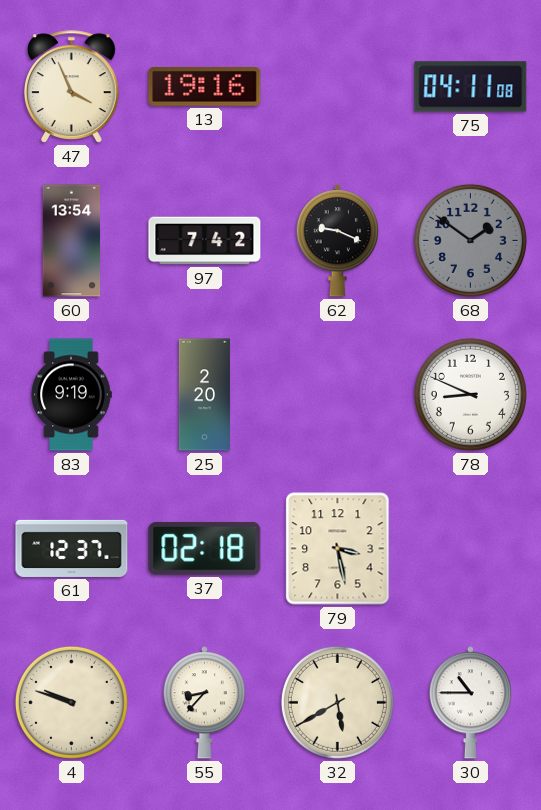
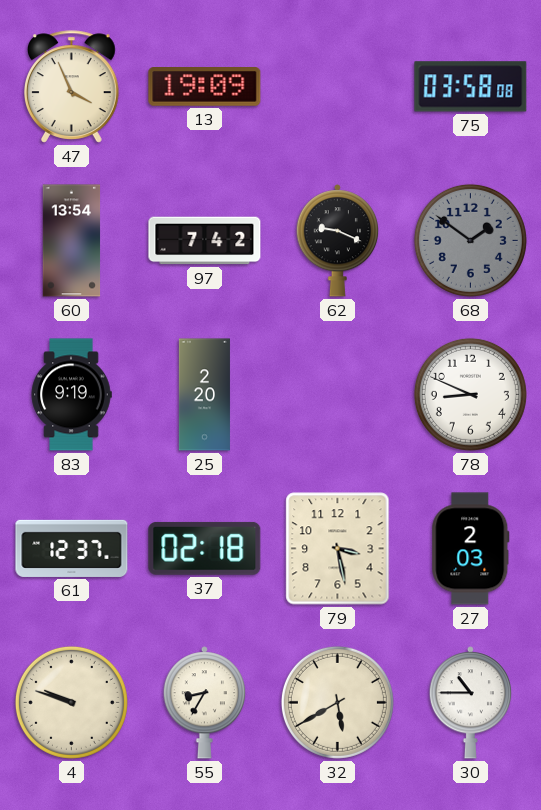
13: 19:16 -> 19:09 (205, 87)
75: 04:11 -> 03:58 (471, 87)
27: none -> 2:03 (471, 549)
55: 8:37 -> 8:35 (204, 703)
